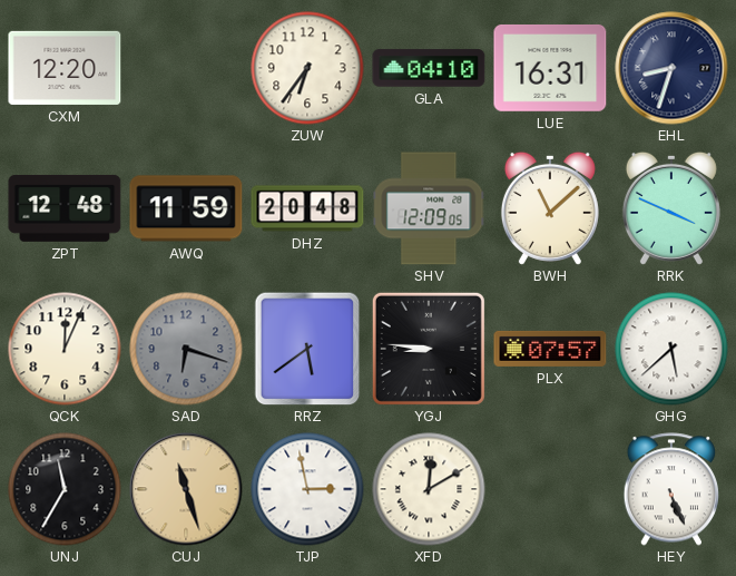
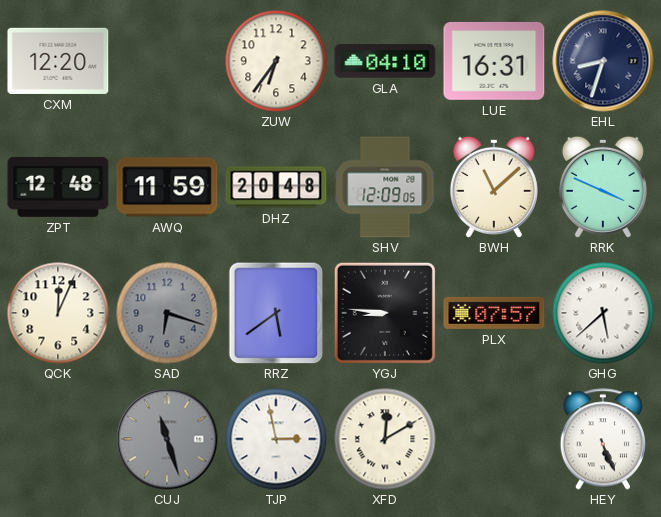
UNJ: 11:35 -> none (65, 489)
CUJ dial: champagne -> grey (167, 439)
